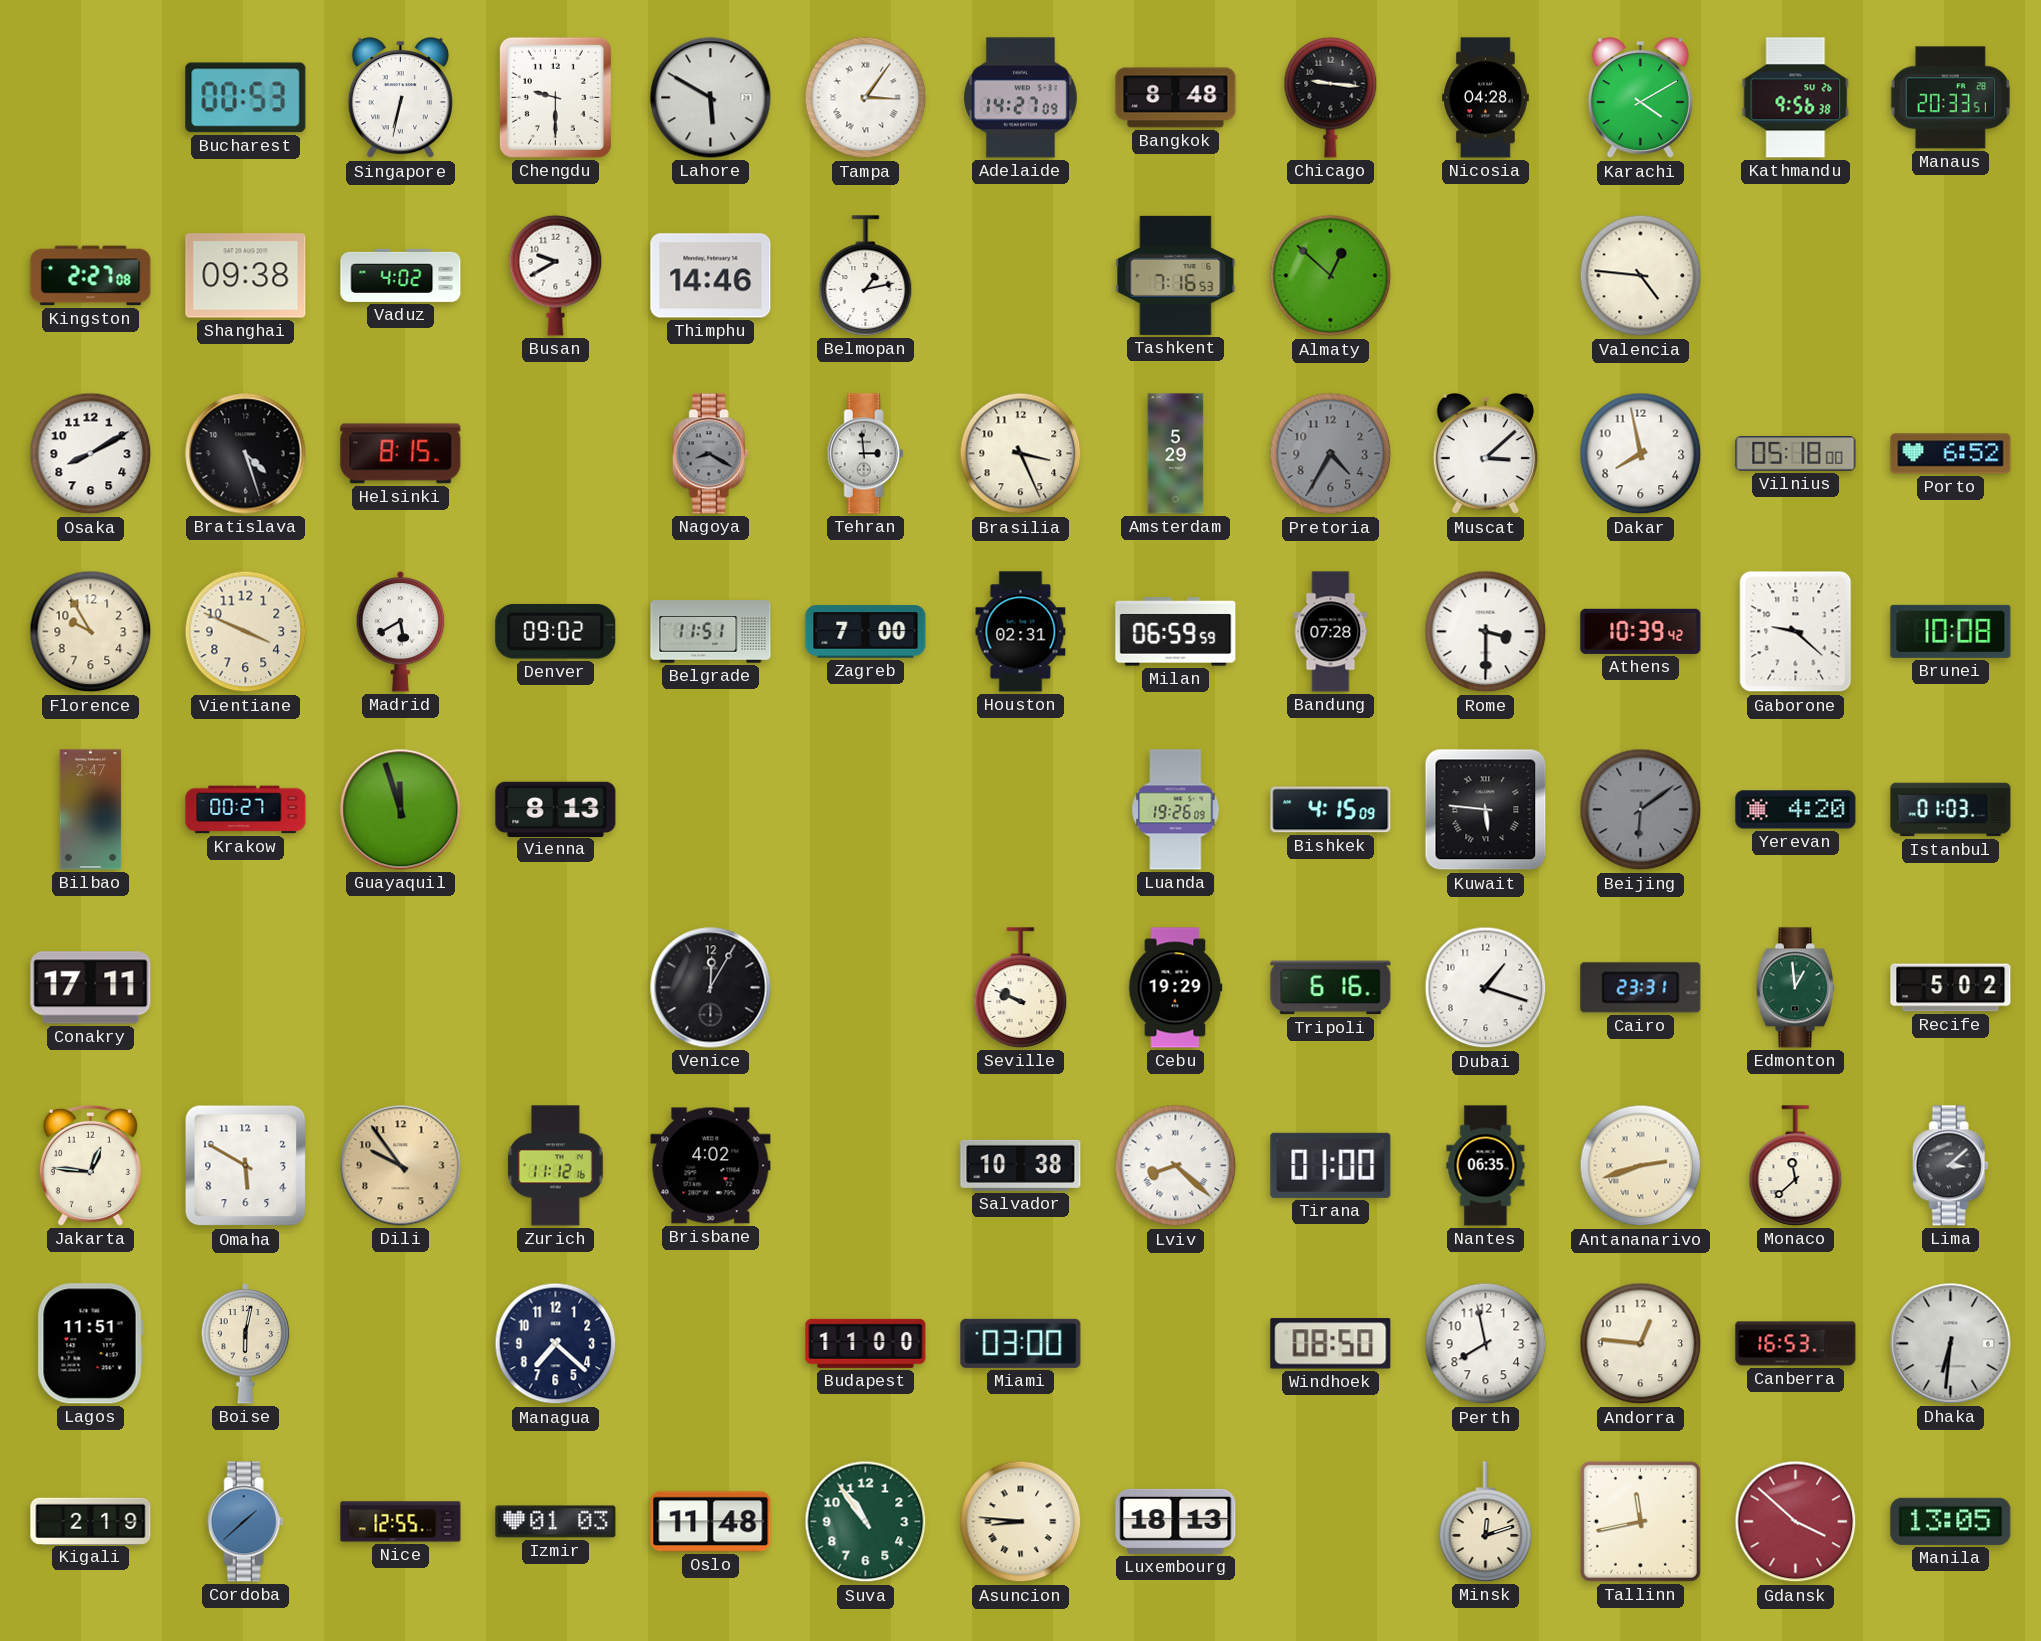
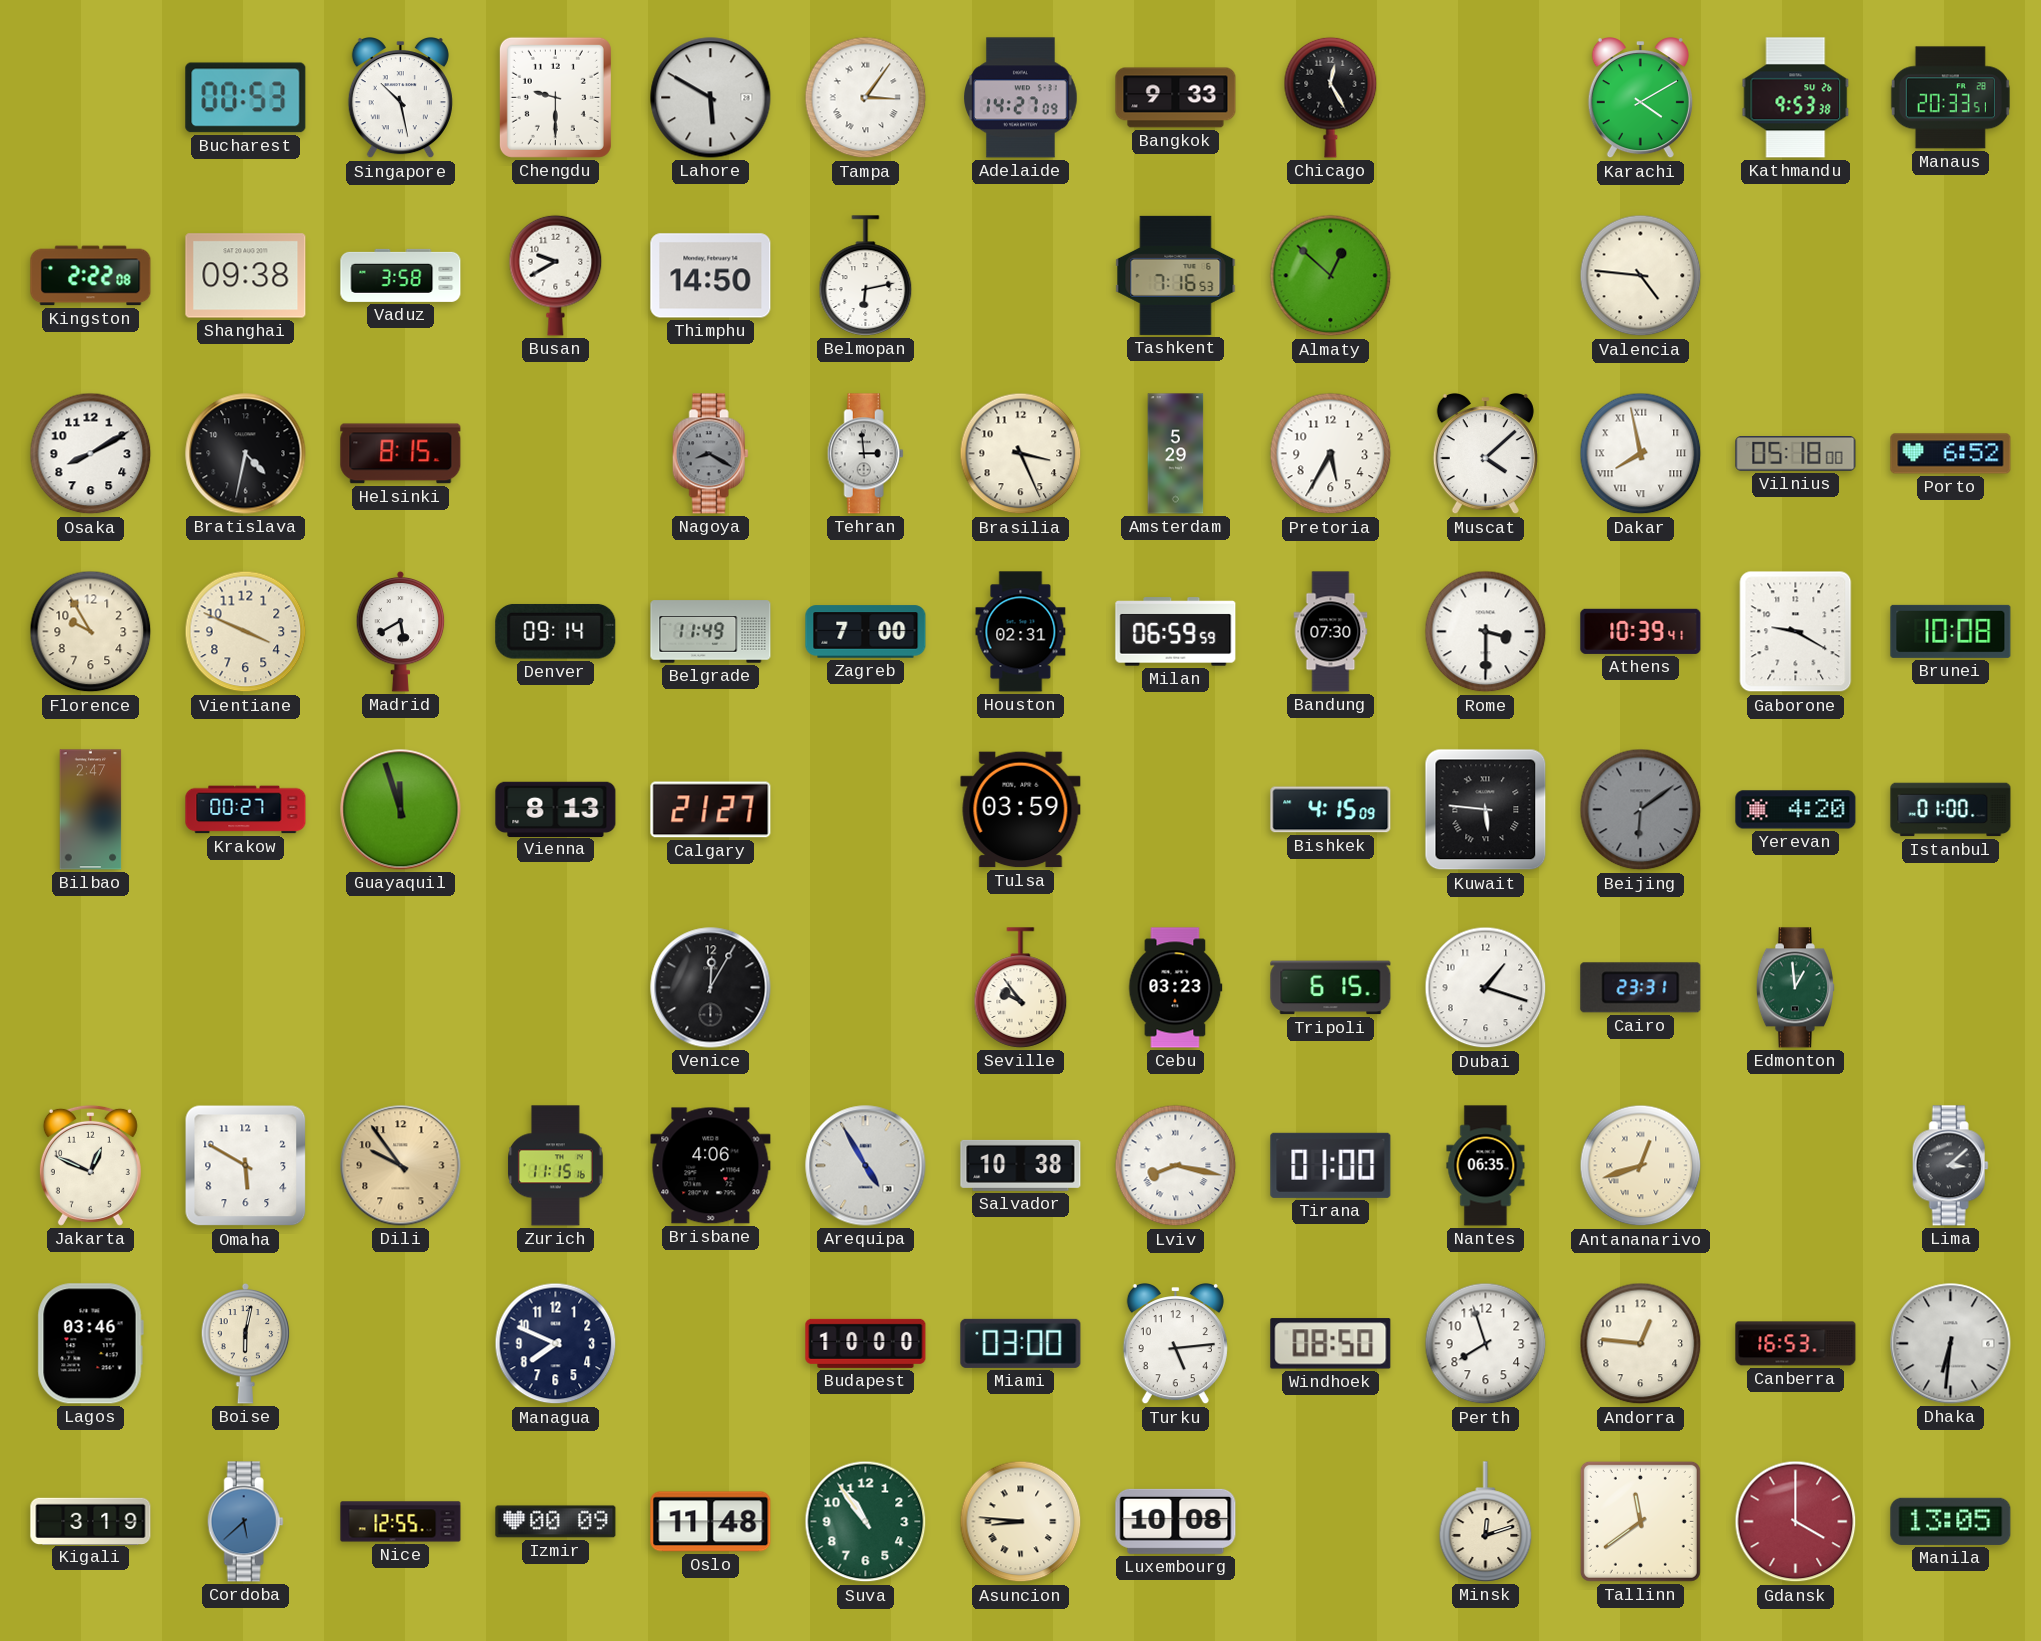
Singapore: 6:32 -> 10:28 (400, 99)
Bangkok: 8:48 -> 9:33 (1176, 98)
Chicago: 9:16 -> 12:25 (1331, 97)
Nicosia: 04:28 -> none (1486, 98)
Kathmandu: 9:56 -> 9:53 (1796, 98)
Kingston: 2:27 -> 2:22 (91, 276)
Vaduz: 4:02 -> 3:58 (401, 275)
Thimphu: 14:46 -> 14:50 (711, 276)
Belmopan: 1:13 -> 6:13 (866, 276)
Bratislava: 4:27 -> 4:32 (246, 454)
Pretoria: 4:35 -> 5:35 (1331, 454)
Pretoria dial: grey -> white (1331, 454)
Muscat: 3:08 -> 4:08 (1485, 455)
Dakar numerals: Arabic -> Roman (1641, 454)
Denver: 09:02 -> 09:14 (556, 631)
Belgrade: 11:51 -> 11:49 (711, 632)
Bandung: 07:28 -> 07:30 (1331, 632)
Athens: 10:39:42 -> 10:39:41 (1641, 631)
Gaborone: 9:22 -> 9:20 (1796, 632)
Calgary: none -> 21:27 (711, 810)
Tulsa: none -> 03:59 (1021, 810)
Luanda: 19:26 -> none (1176, 810)
Istanbul: 01:03 -> 01:00 (1951, 810)
Conakry: 17:11 -> none (91, 988)
Seville: 9:49 -> 9:54 (1021, 988)
Cebu: 19:29 -> 03:23 (1176, 988)
Tripoli: 6:16 -> 6:15 (1331, 988)
Recife: 5:02 -> none (1951, 988)
Jakarta: 12:46 -> 12:49 (90, 1165)
Zurich: 11:12 -> 11:15 (556, 1166)
Brisbane: 4:02 -> 4:06 (711, 1166)
Arequipa: none -> 4:55 (866, 1166)
Lviv: 8:22 -> 8:17 (1176, 1166)
Antananarivo: 2:42 -> 12:42 (1641, 1166)
Monaco: 11:38 -> none (1796, 1166)
Lagos: 11:51 -> 03:46 (90, 1344)
Managua: 7:22 -> 7:49 (556, 1344)
Budapest: 11:00 -> 10:00 (866, 1343)
Turku: none -> 5:14 (1175, 1345)
Perth: 7:58 -> 7:57 (1486, 1344)
Kigali: 2:19 -> 3:19 (91, 1521)
Cordoba: 1:38 -> 5:38 (245, 1522)
Izmir: 01:03 -> 00:09 (556, 1522)
Luxembourg: 18:13 -> 10:08 (1176, 1521)
Tallinn: 11:43 -> 11:39 (1640, 1521)
Gdansk: 3:52 -> 4:00 (1796, 1522)
